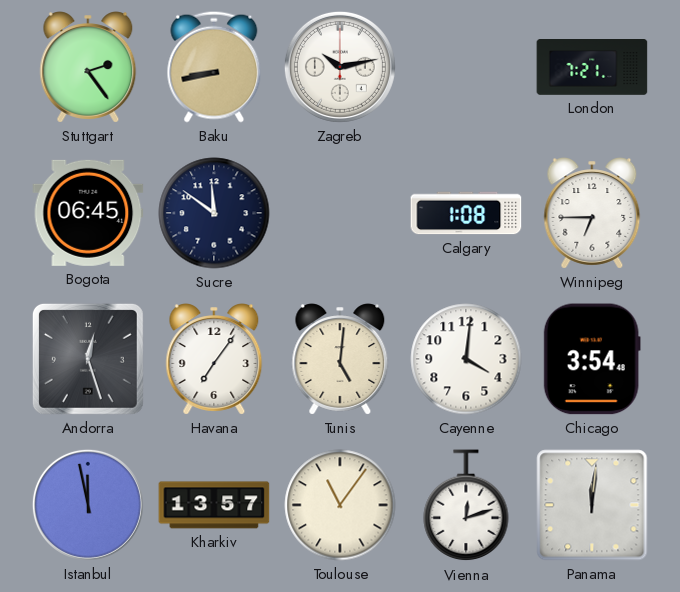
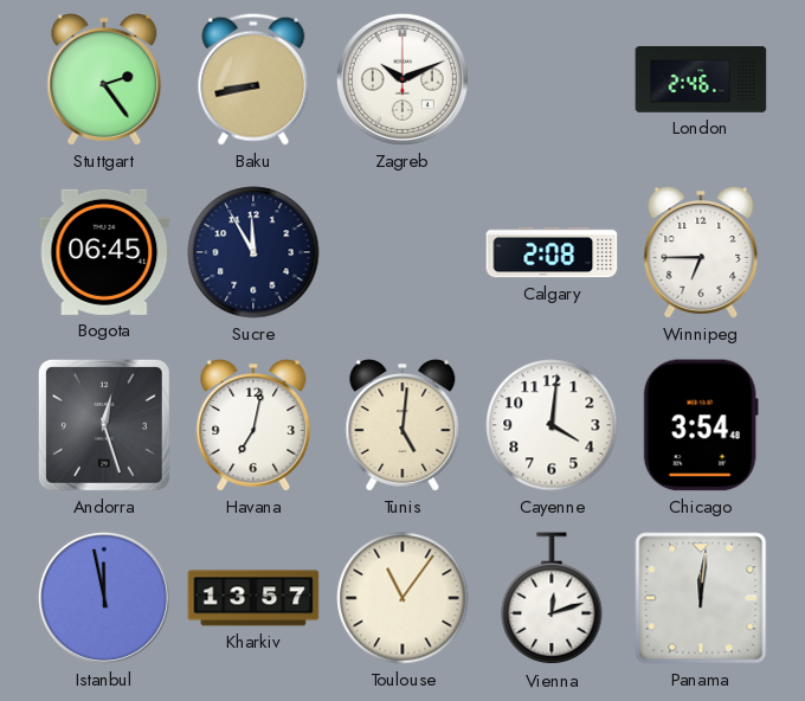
Zagreb: 10:13 -> 10:11 (402, 79)
London: 7:21 -> 2:46 (701, 81)
Sucre: 11:51 -> 11:55 (253, 252)
Calgary: 1:08 -> 2:08 (552, 252)
Havana: 7:06 -> 7:02 (253, 425)
